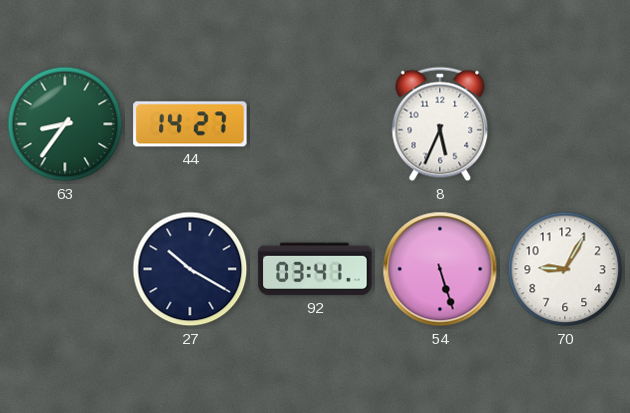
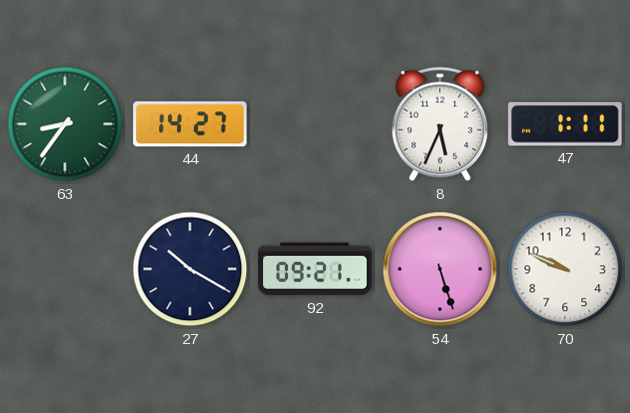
47: none -> 1:11 (565, 124)
92: 03:41 -> 09:21 (315, 269)
70: 9:05 -> 9:49 (565, 269)
